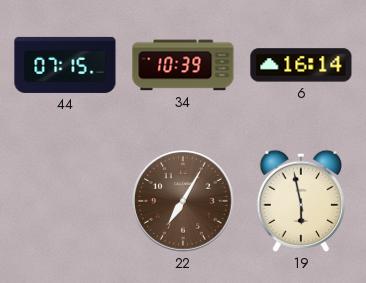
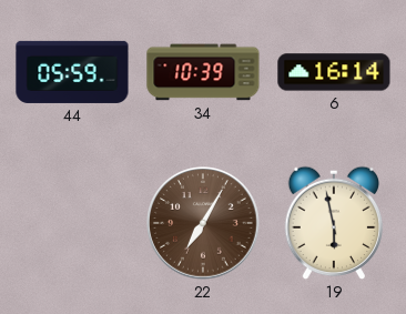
44: 07:15 -> 05:59 (72, 72)
